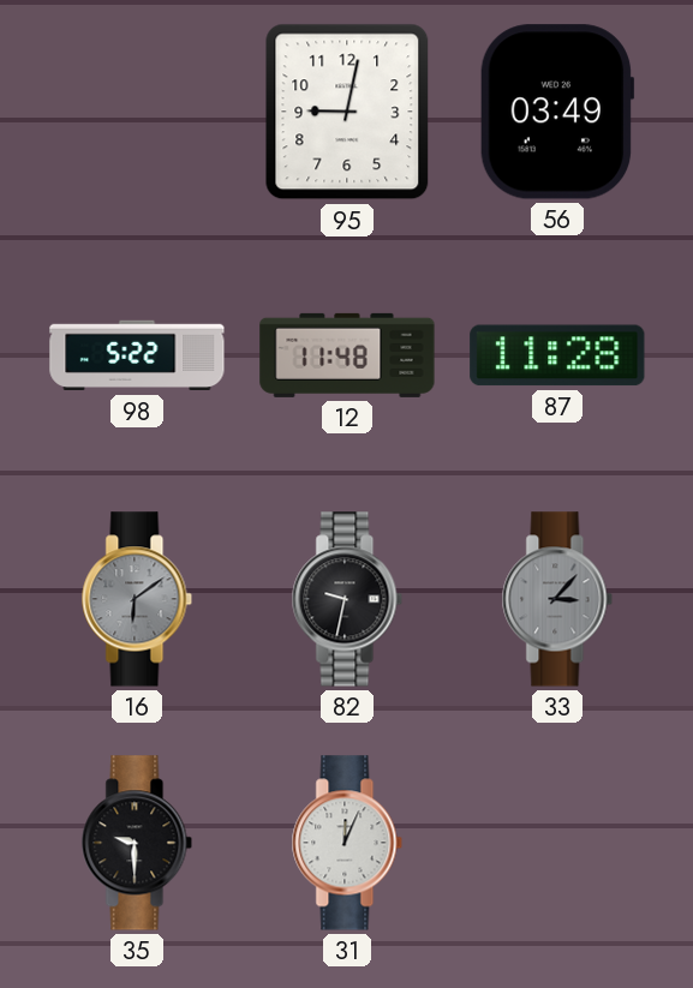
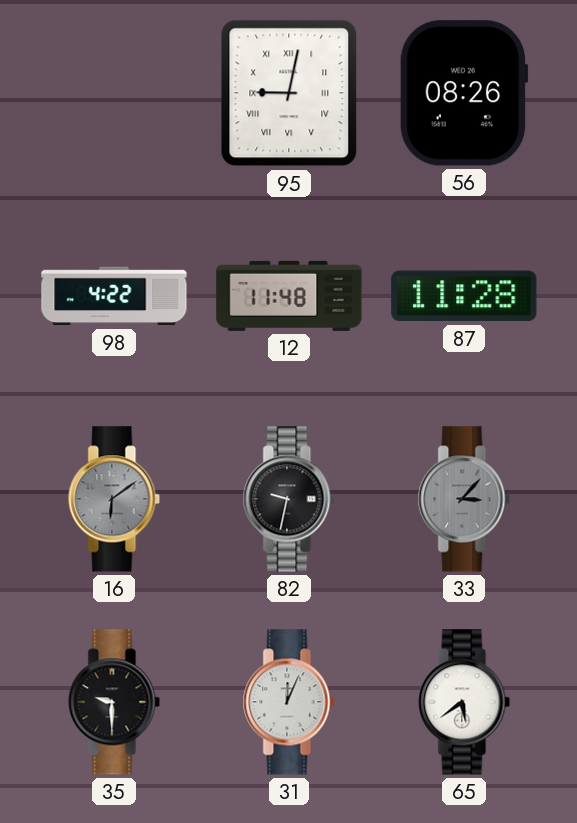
95 numerals: Arabic -> Roman (289, 93)
56: 03:49 -> 08:26 (464, 93)
98: 5:22 -> 4:22 (114, 296)
65: none -> 5:39 (464, 702)
